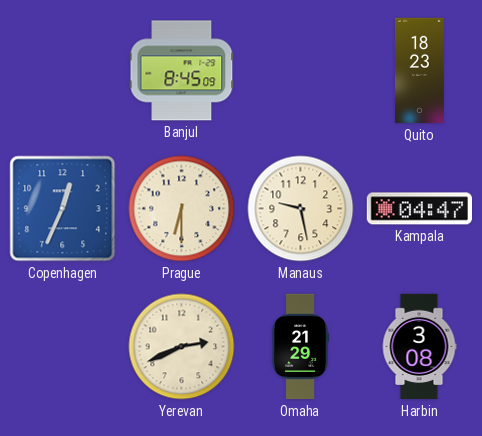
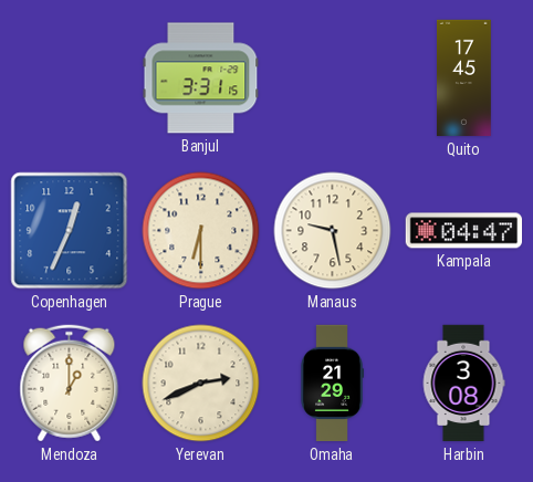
Banjul: 8:45 -> 3:31 (201, 78)
Quito: 18:23 -> 17:45 (464, 78)
Mendoza: none -> 1:00 (70, 384)
